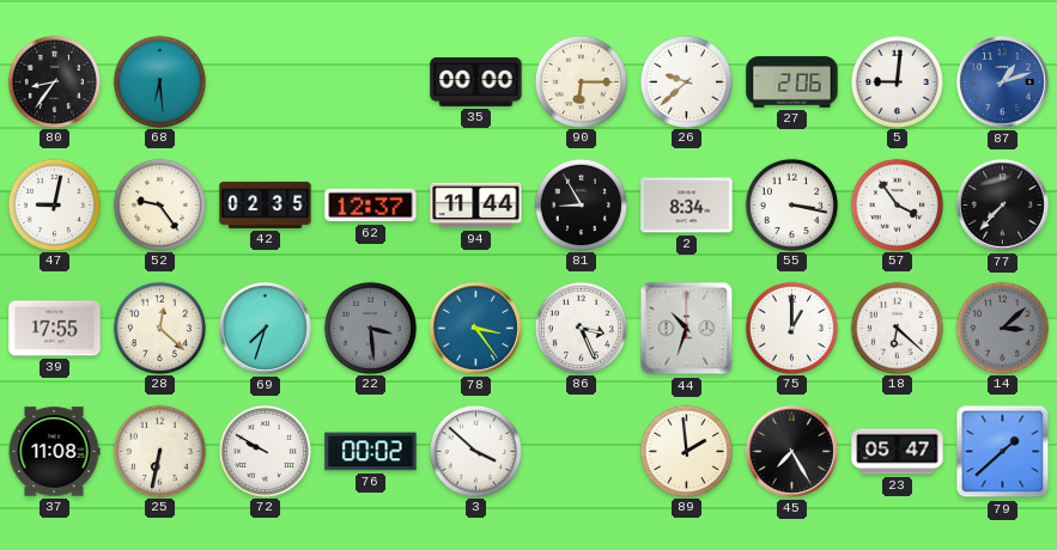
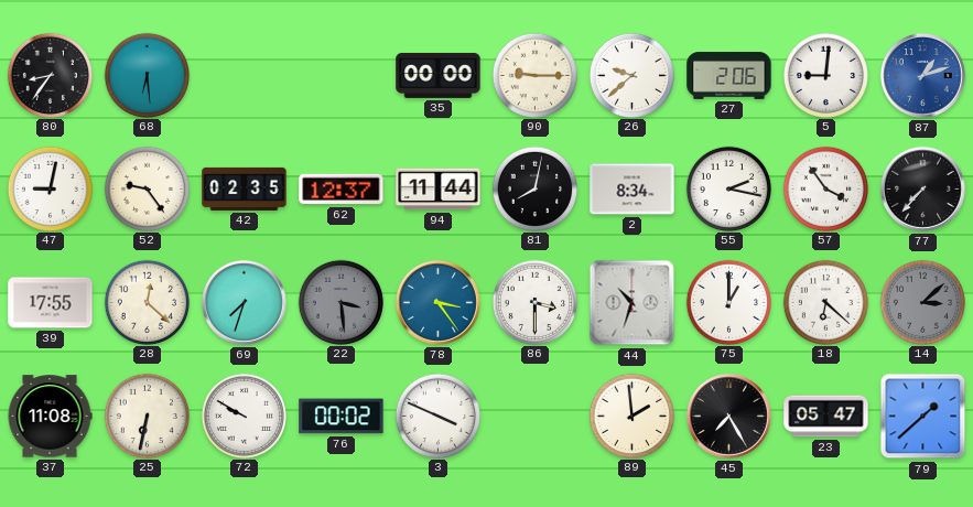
90: 6:15 -> 9:15 (534, 75)
81: 8:55 -> 8:02 (534, 188)
55: 3:17 -> 2:17 (728, 188)
86: 3:26 -> 3:30 (534, 302)
3: 3:52 -> 3:49 (437, 416)
